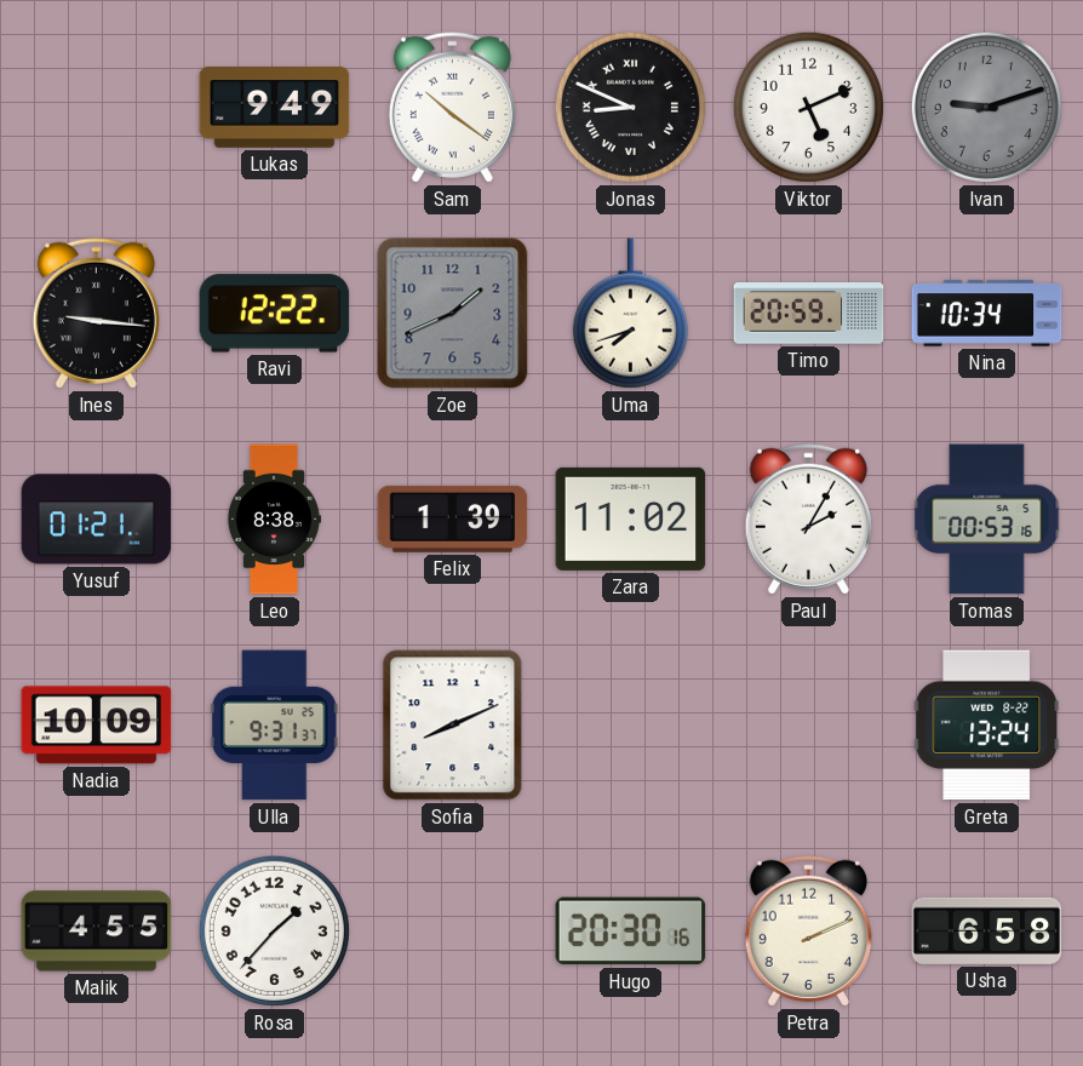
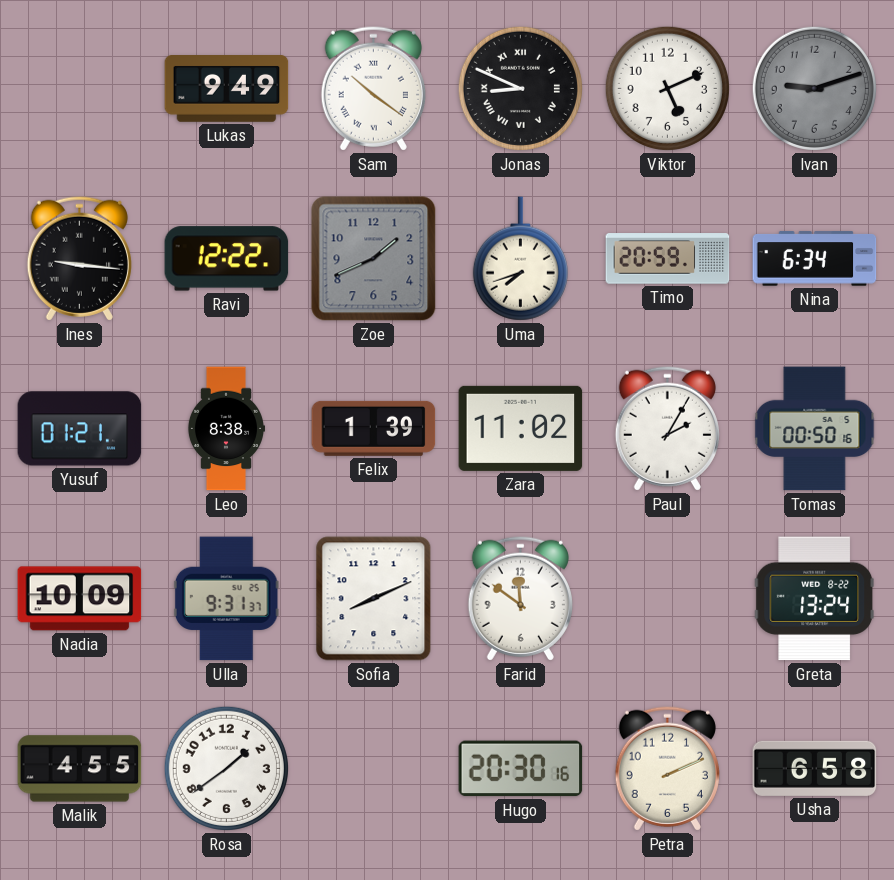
Nina: 10:34 -> 6:34 (815, 259)
Tomas: 00:53 -> 00:50 (815, 429)
Farid: none -> 11:51 (520, 598)
Rosa: 1:37 -> 1:39 (226, 768)
